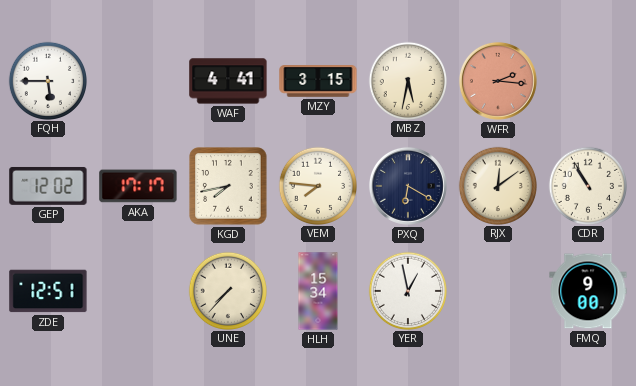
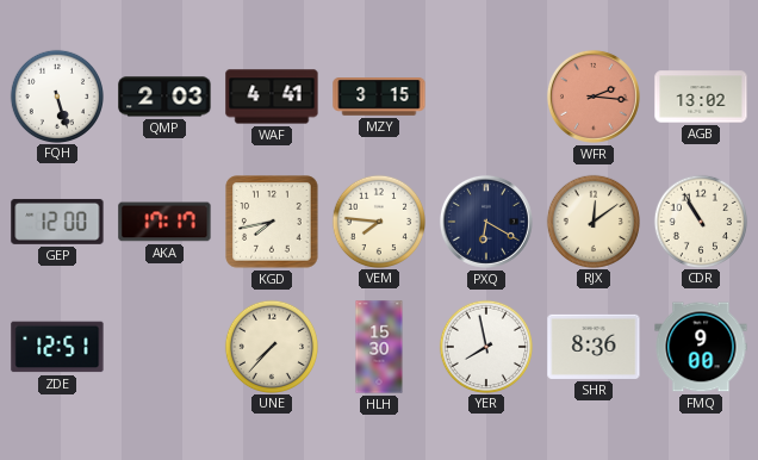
FQH: 5:45 -> 5:27 (56, 95)
QMP: none -> 2:03 (164, 97)
MBZ: 5:32 -> none (407, 80)
AGB: none -> 13:02 (701, 97)
GEP: 12:02 -> 12:00 (57, 222)
HLH: 15:34 -> 15:30 (379, 347)
YER: 12:58 -> 7:58 (485, 346)
SHR: none -> 8:36 (594, 347)
